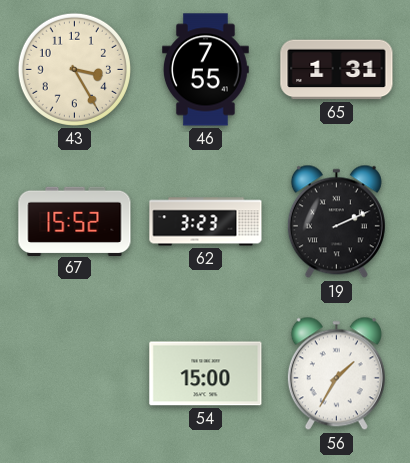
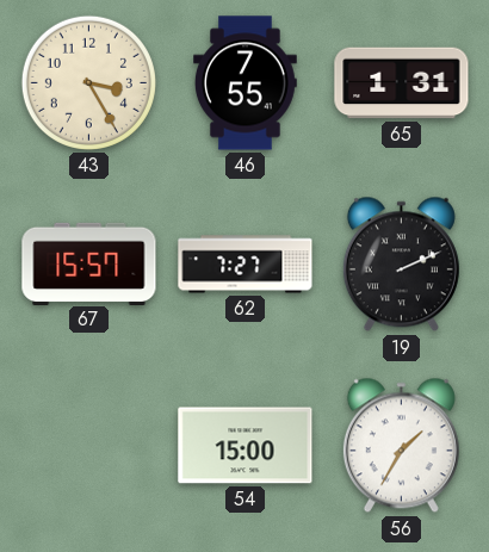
67: 15:52 -> 15:57 (89, 263)
62: 3:23 -> 7:27 (246, 265)
